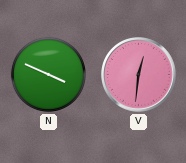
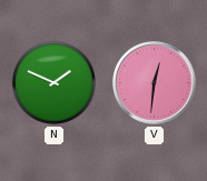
N: 3:49 -> 1:49 (53, 82)
